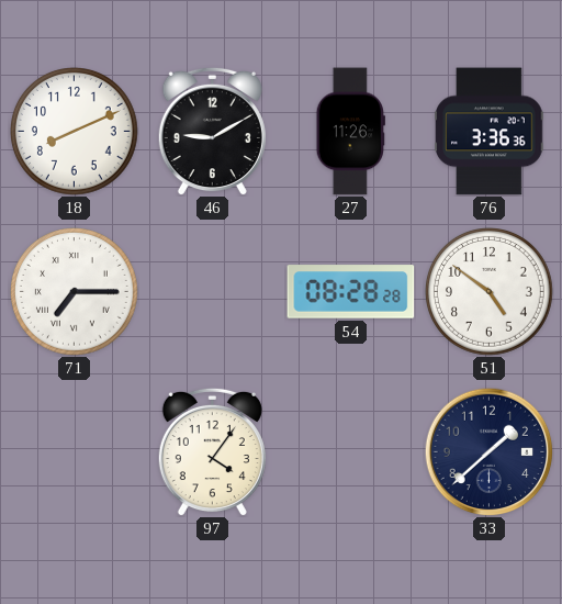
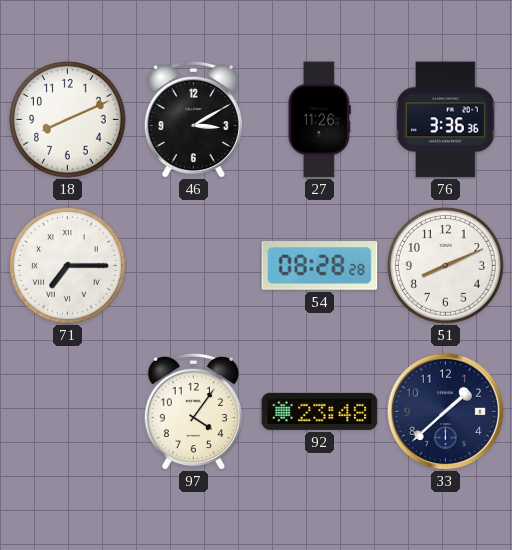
46: 9:10 -> 3:10 (193, 119)
51: 4:51 -> 8:11 (446, 266)
92: none -> 23:48 (320, 411)
